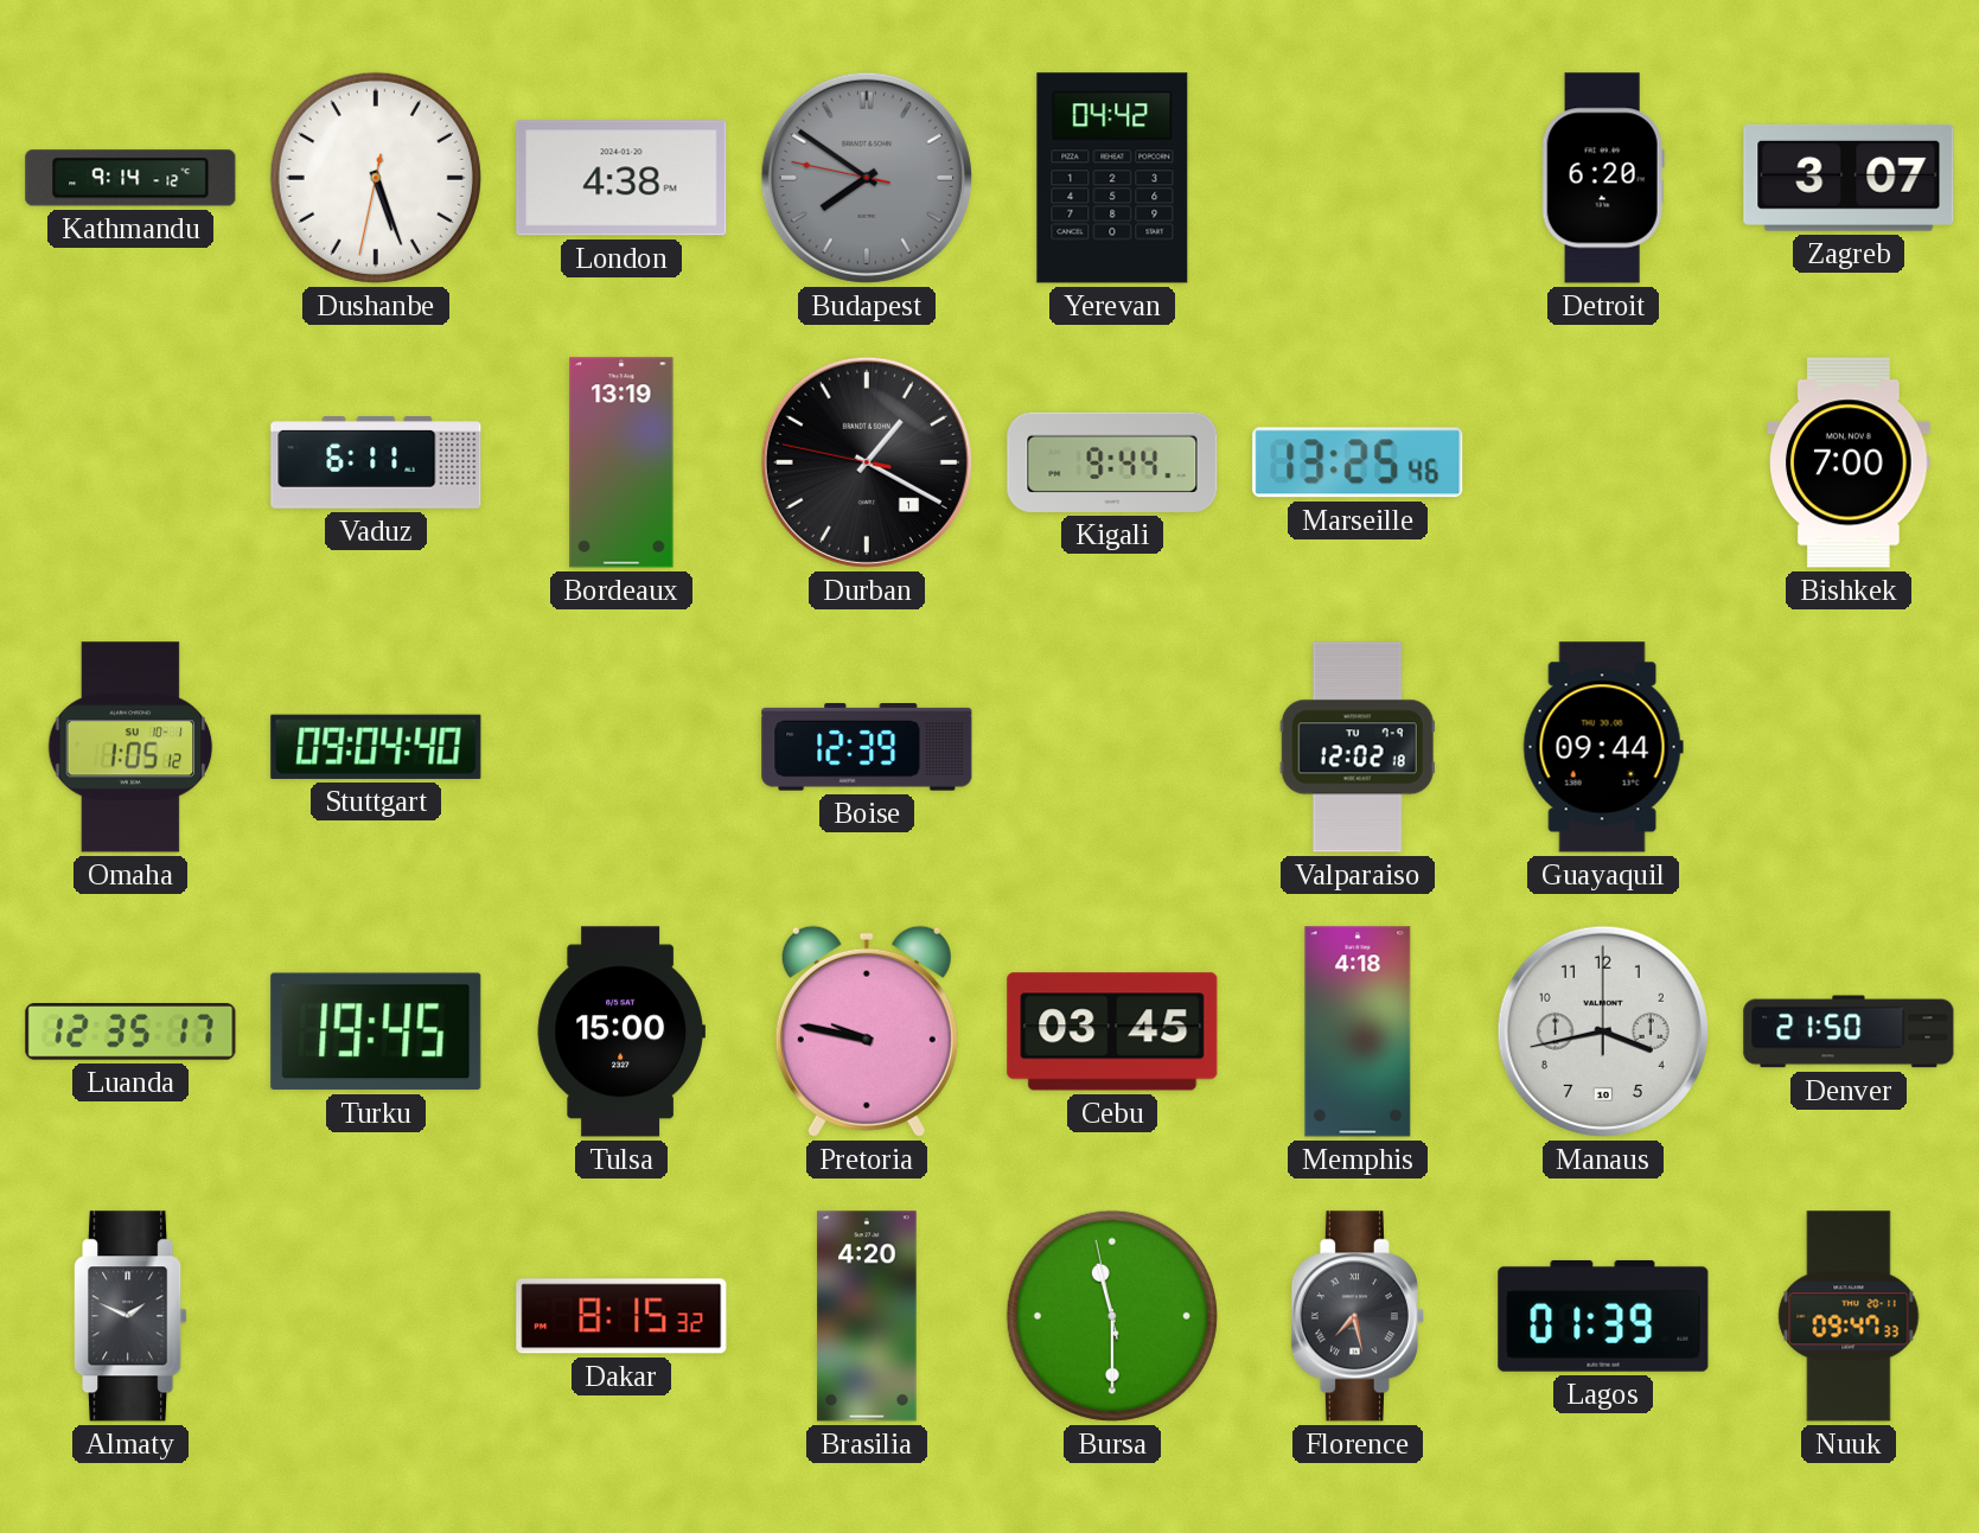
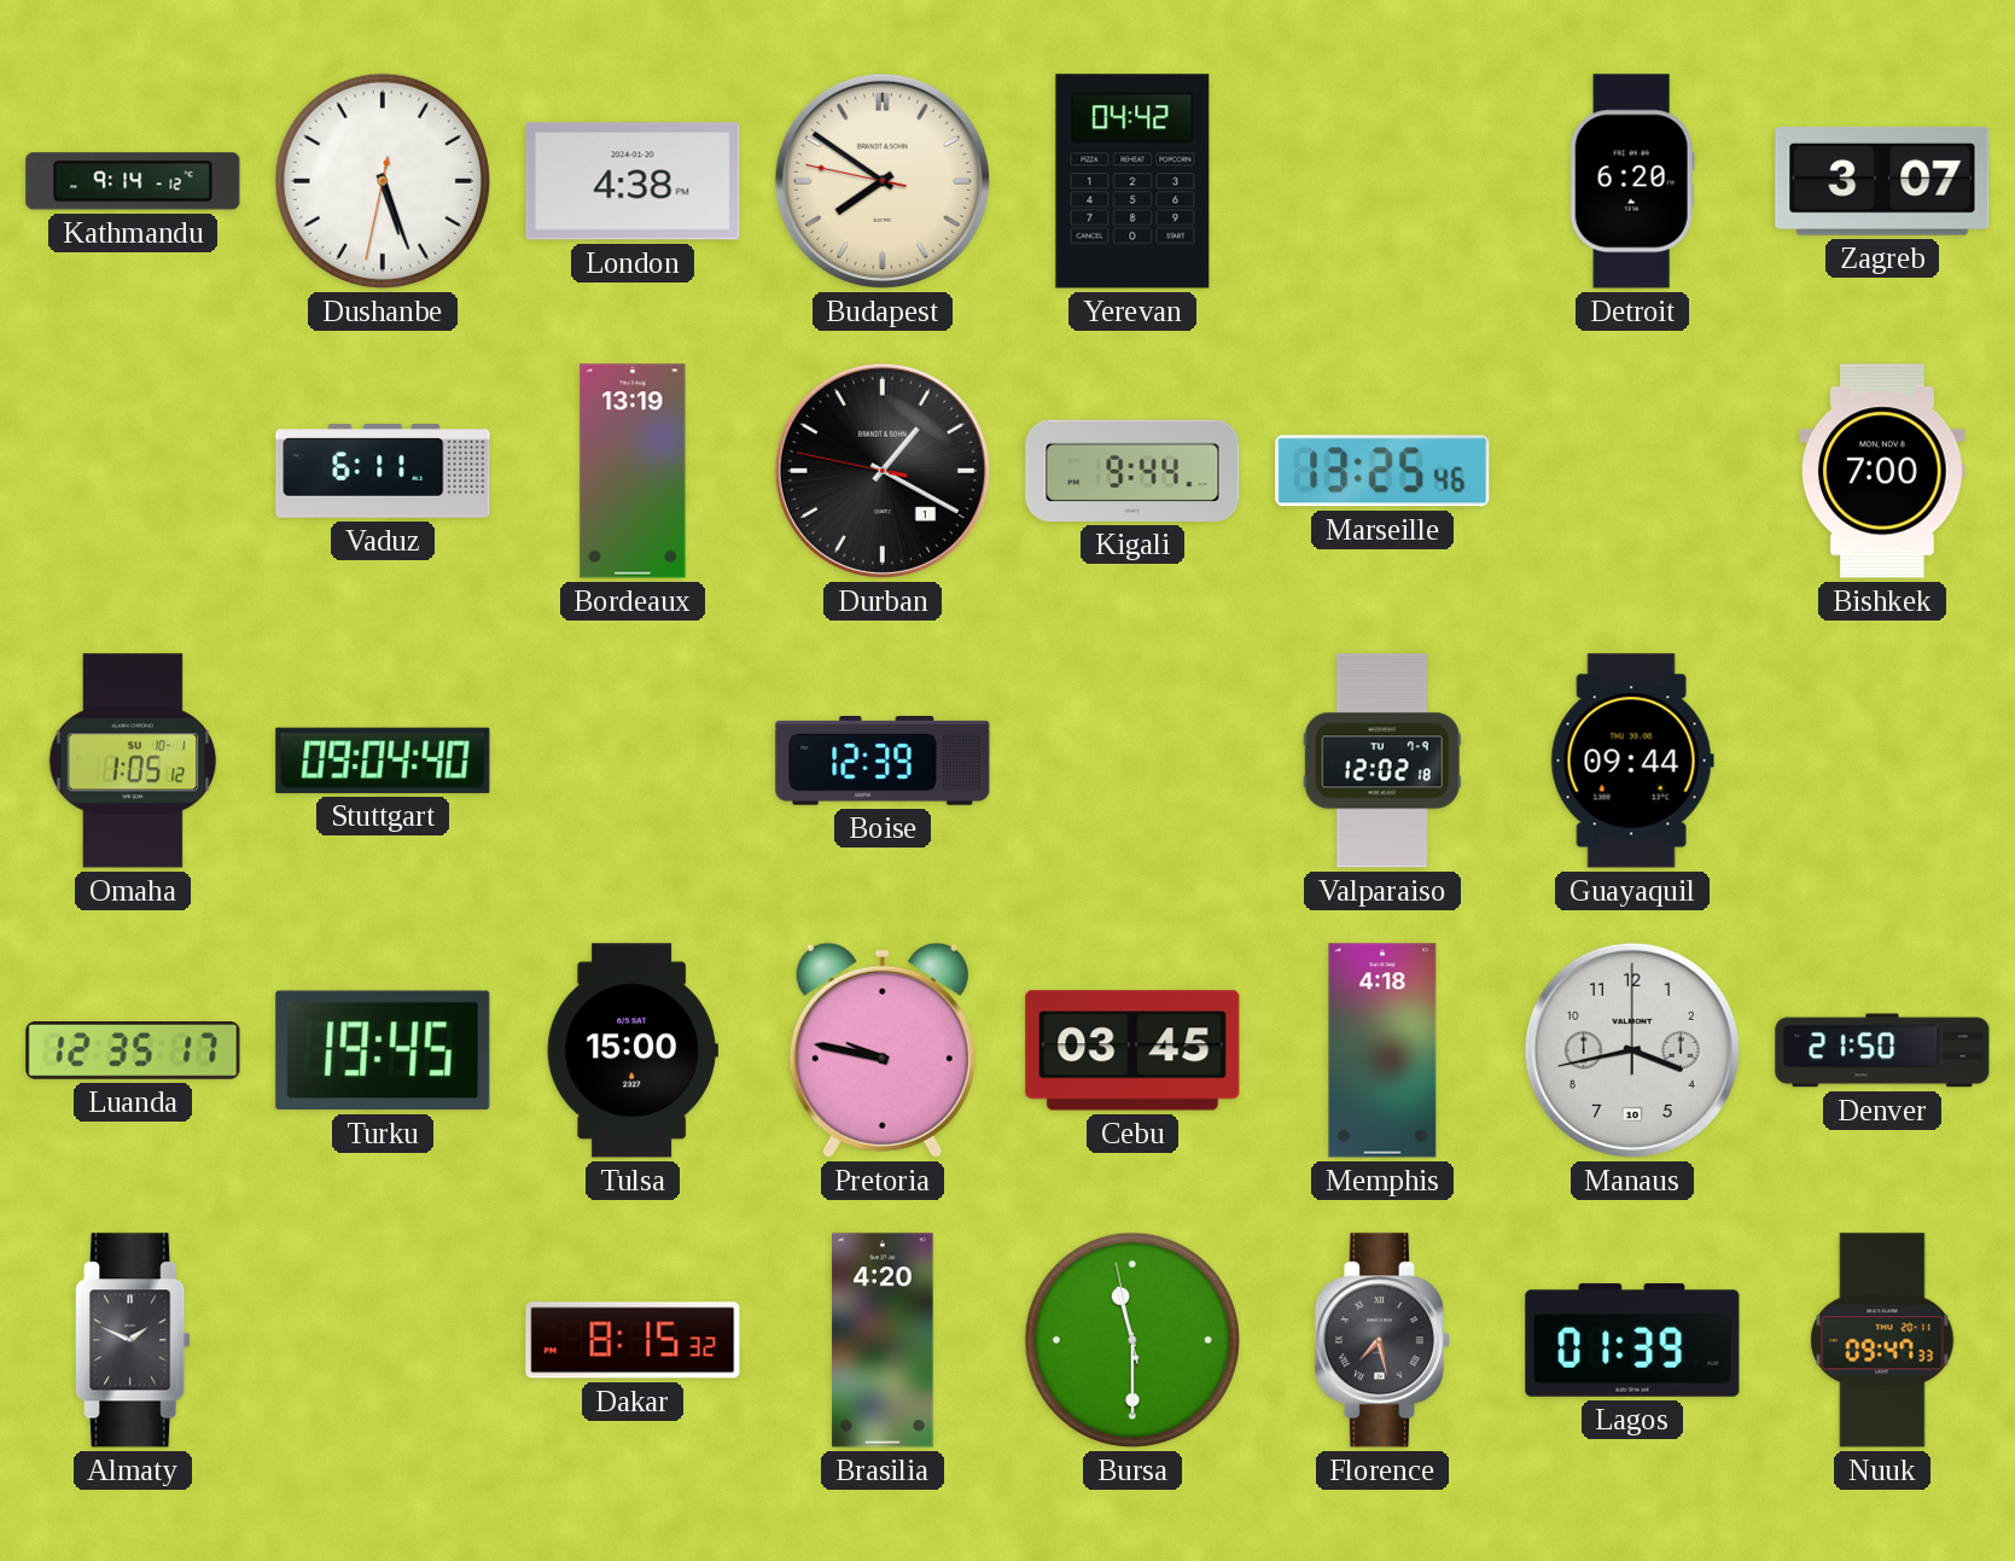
Budapest dial: grey -> cream (883, 181)
